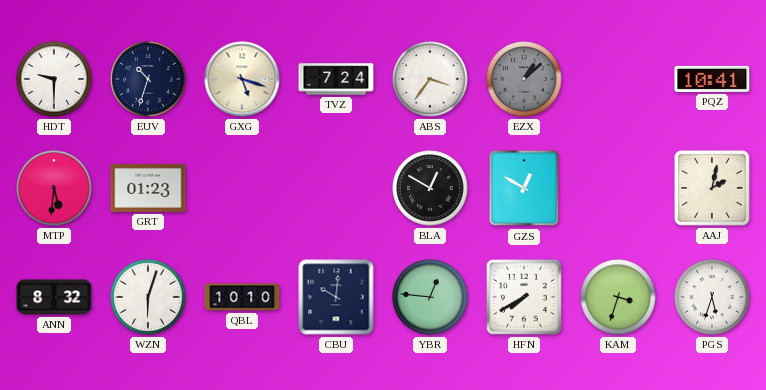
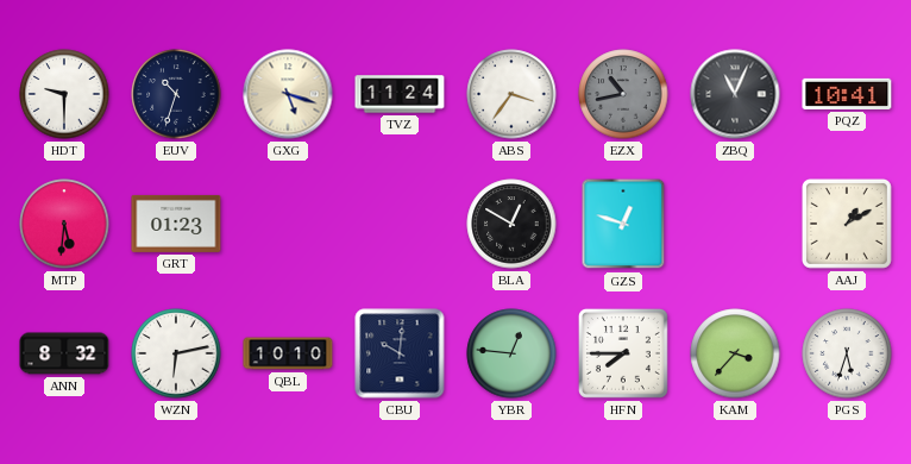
TVZ: 7:24 -> 11:24 (400, 94)
EZX: 1:08 -> 10:43 (623, 94)
ZBQ: none -> 11:04 (735, 94)
GZS: 12:50 -> 12:48 (623, 224)
AAJ: 2:02 -> 1:10 (847, 224)
WZN: 6:03 -> 6:13 (176, 353)
HFN: 7:40 -> 7:45 (623, 353)
KAM: 3:33 -> 3:37 (735, 353)
